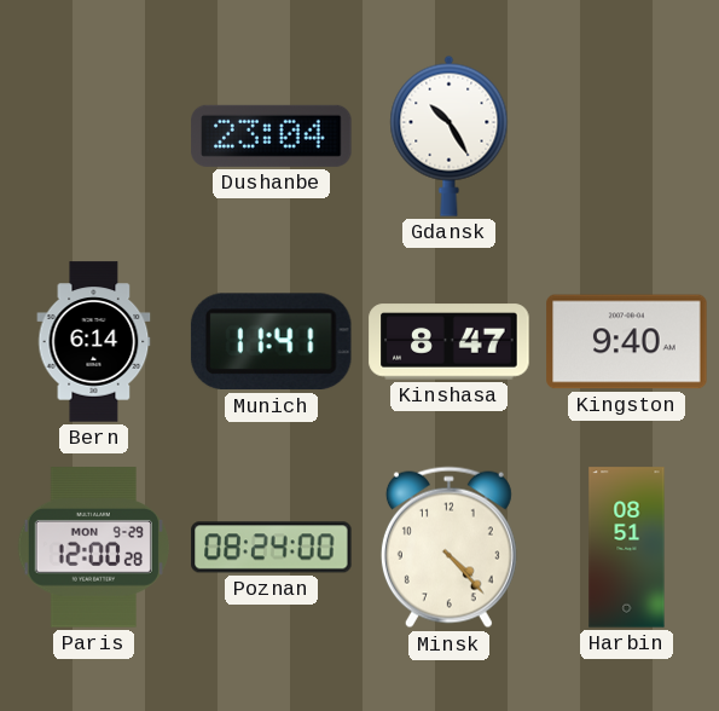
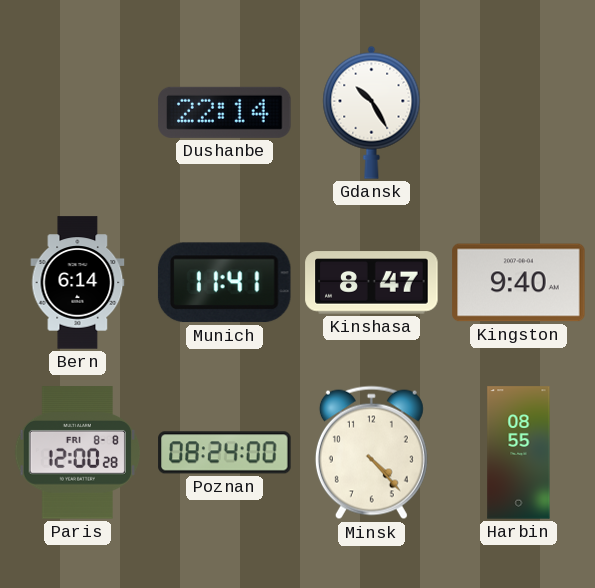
Dushanbe: 23:04 -> 22:14 (225, 112)
Paris date: MON 9-29 -> FRI 8-8 (77, 453)
Harbin: 08:51 -> 08:55 (519, 453)
